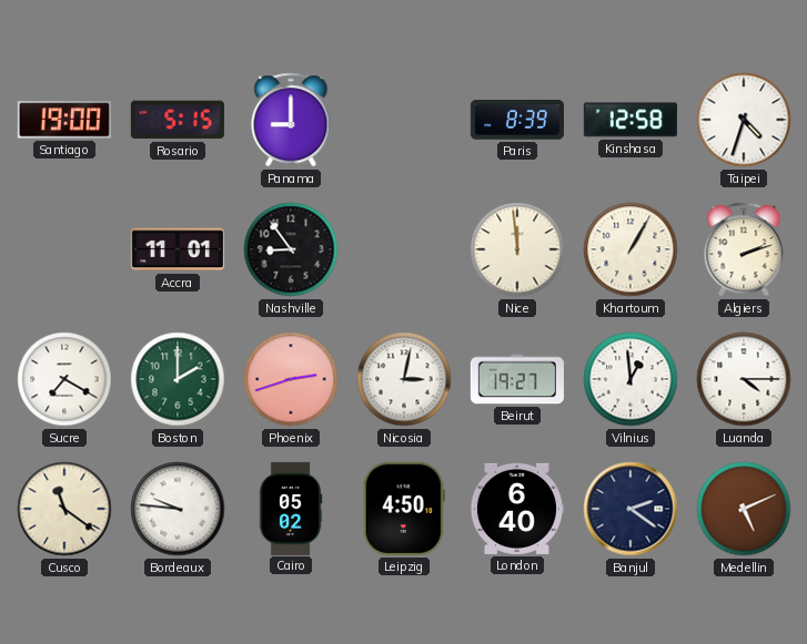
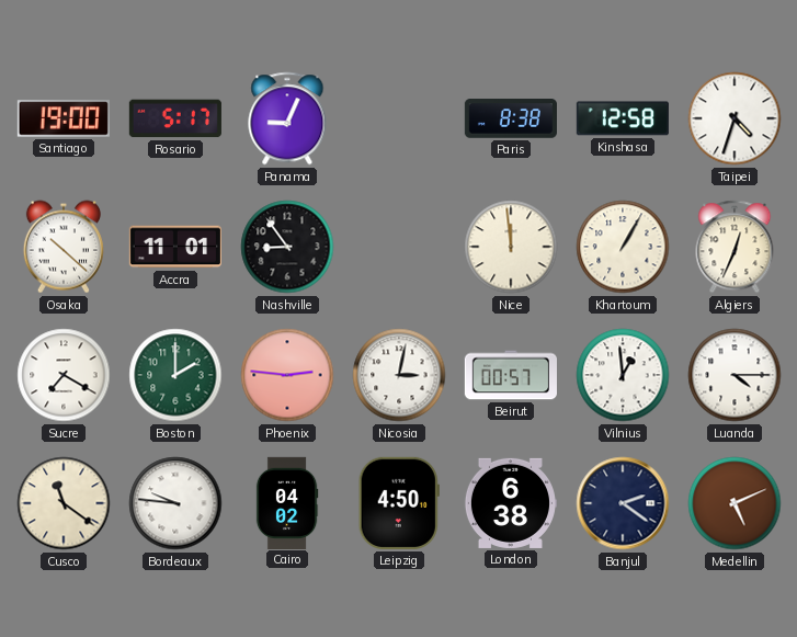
Rosario: 5:15 -> 5:17 (175, 118)
Panama: 9:00 -> 9:04 (287, 118)
Paris: 8:39 -> 8:38 (511, 118)
Osaka: none -> 10:22 (64, 247)
Algiers: 2:12 -> 12:34 (735, 247)
Phoenix: 2:42 -> 2:46 (287, 375)
Beirut: 19:27 -> 00:57 (511, 375)
Cairo: 05:02 -> 04:02 (287, 502)
London: 6:40 -> 6:38 (510, 503)
